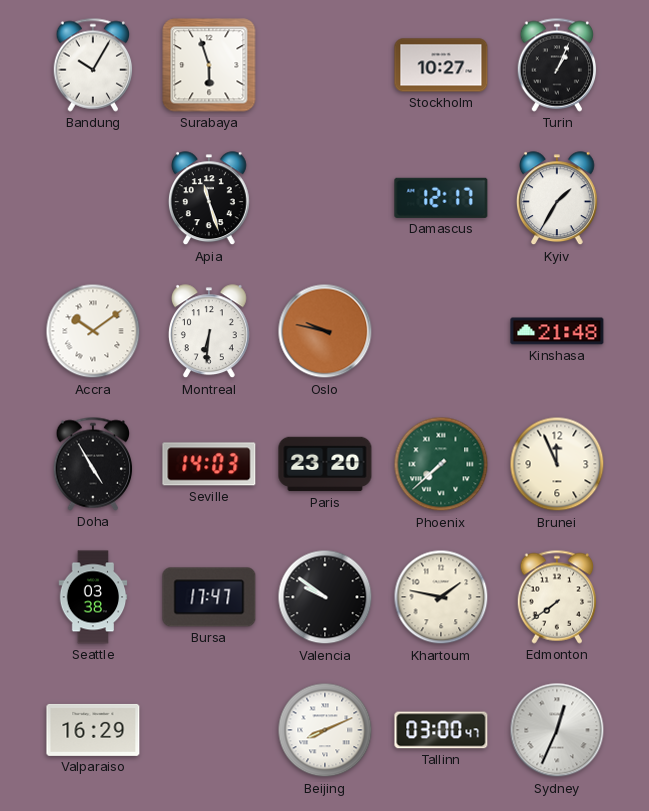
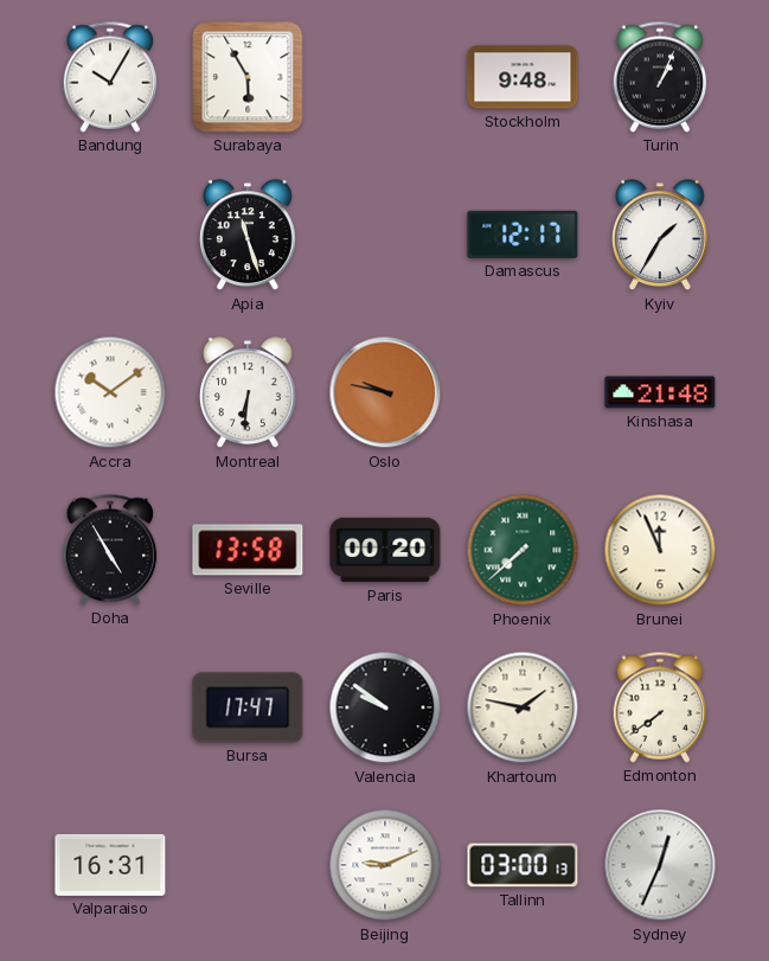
Surabaya: 5:57 -> 5:55 (248, 77)
Stockholm: 10:27 -> 9:48 (523, 77)
Seville: 14:03 -> 13:58 (248, 550)
Paris: 23:20 -> 00:20 (385, 550)
Seattle: 03:38 -> none (93, 597)
Valparaiso: 16:29 -> 16:31 (110, 865)
Beijing: 8:11 -> 9:11 (385, 865)
Tallinn: 03:00:47 -> 03:00:13 (523, 865)
